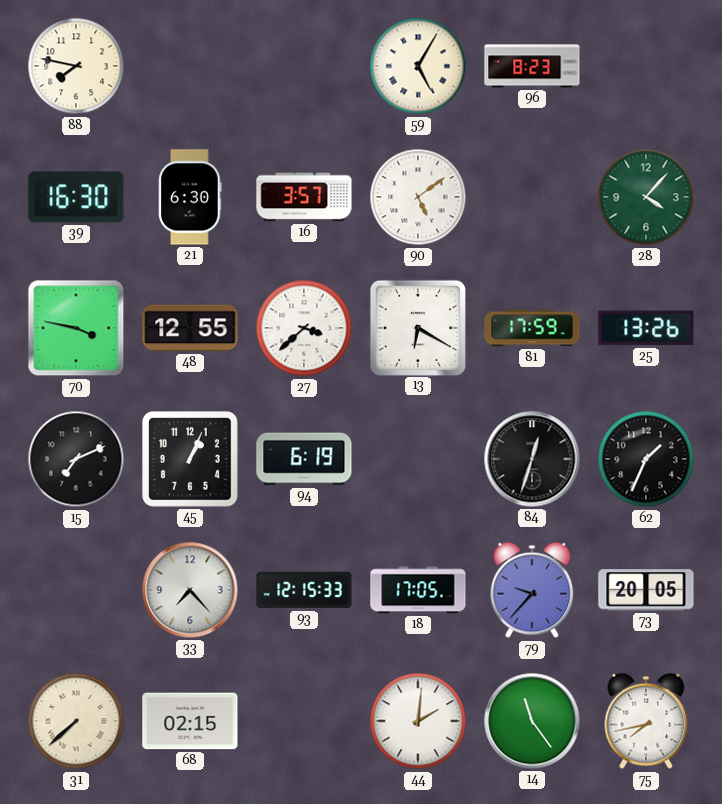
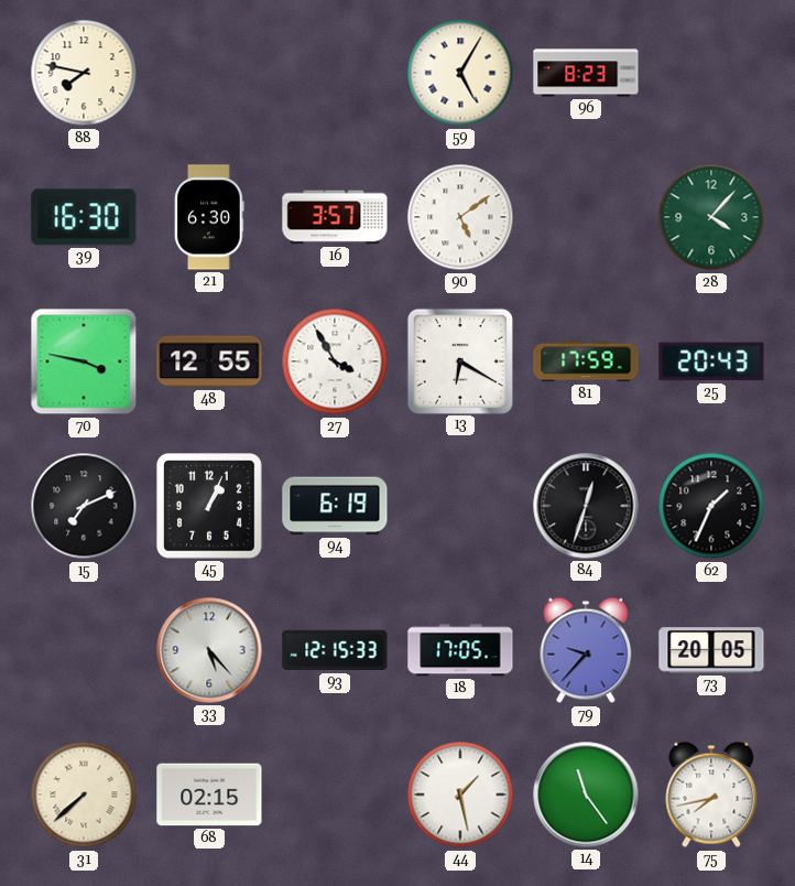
27: 3:38 -> 3:55 (335, 361)
25: 13:26 -> 20:43 (711, 361)
33: 7:23 -> 5:23 (209, 650)
44: 2:01 -> 1:28 (460, 795)
